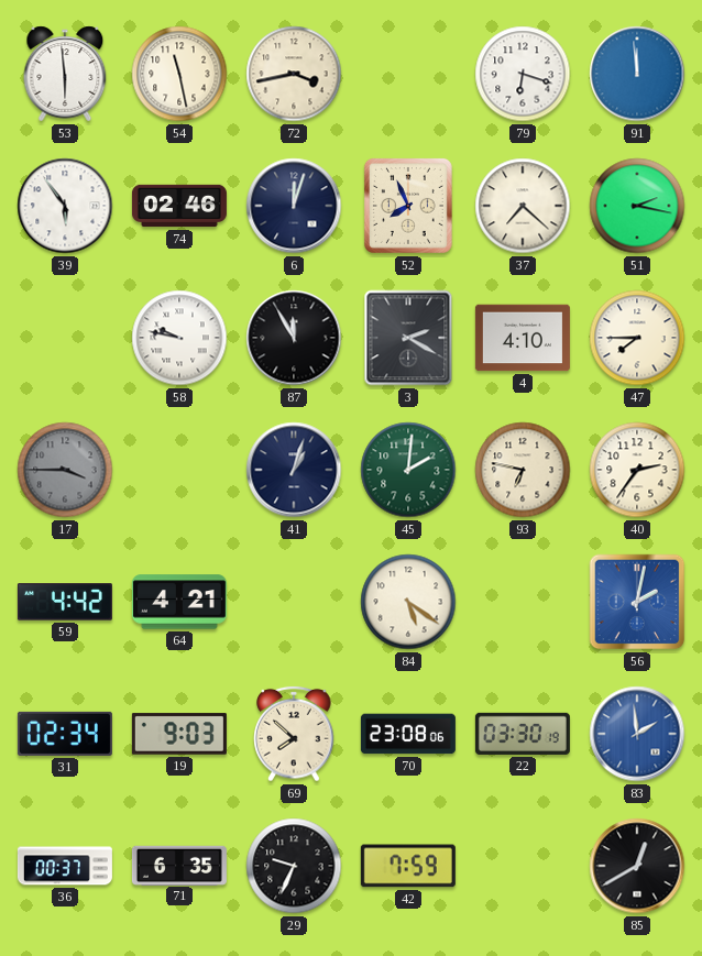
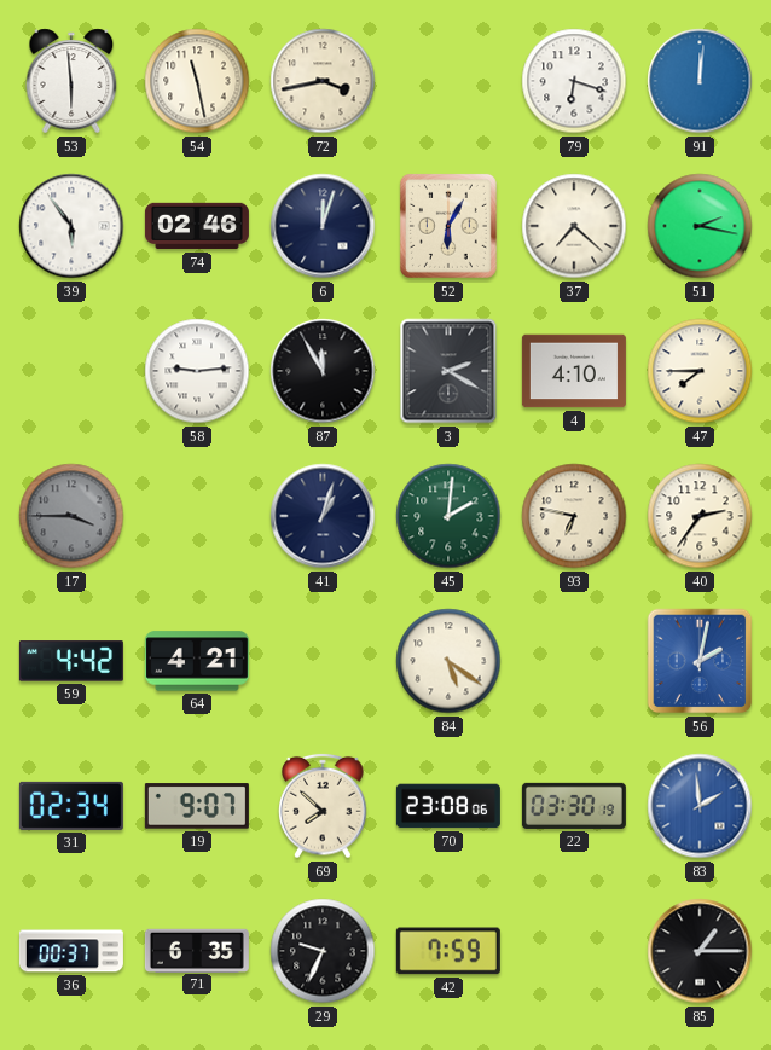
91: 11:59 -> 12:01 (700, 81)
52: 7:56 -> 6:05 (448, 226)
58: 9:47 -> 9:14 (197, 371)
19: 9:03 -> 9:07 (197, 806)
85: 12:40 -> 1:15 (700, 951)
